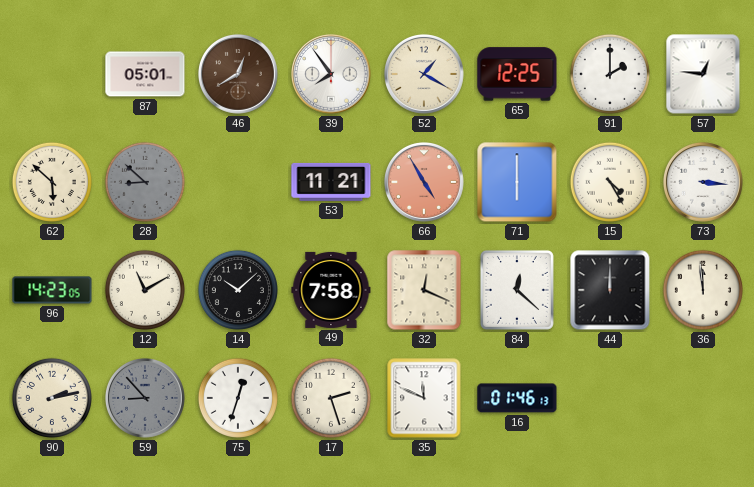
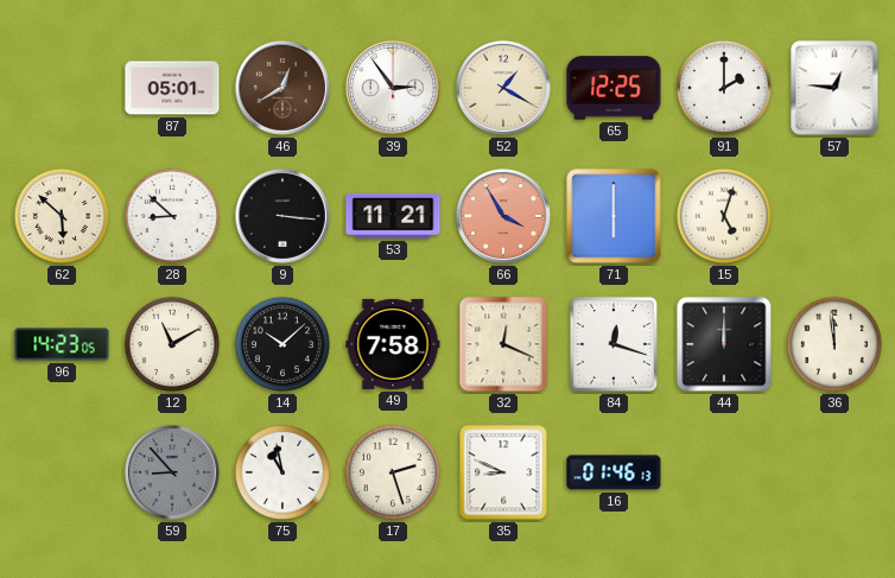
39: 7:54 -> 2:54 (393, 88)
28 dial: grey -> white (172, 216)
9: none -> 3:16 (283, 216)
66: 4:55 -> 3:55 (503, 216)
15: 4:25 -> 5:03 (724, 216)
73: 3:16 -> none (703, 182)
84: 12:22 -> 12:18 (614, 344)
90: 2:13 -> none (52, 398)
75: 12:33 -> 10:58 (283, 472)
35: 11:49 -> 8:49 (503, 472)
